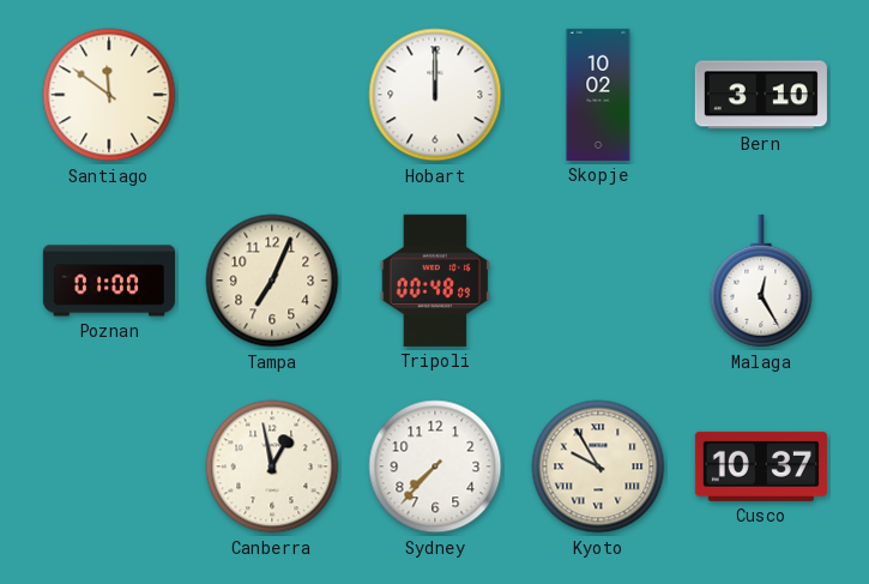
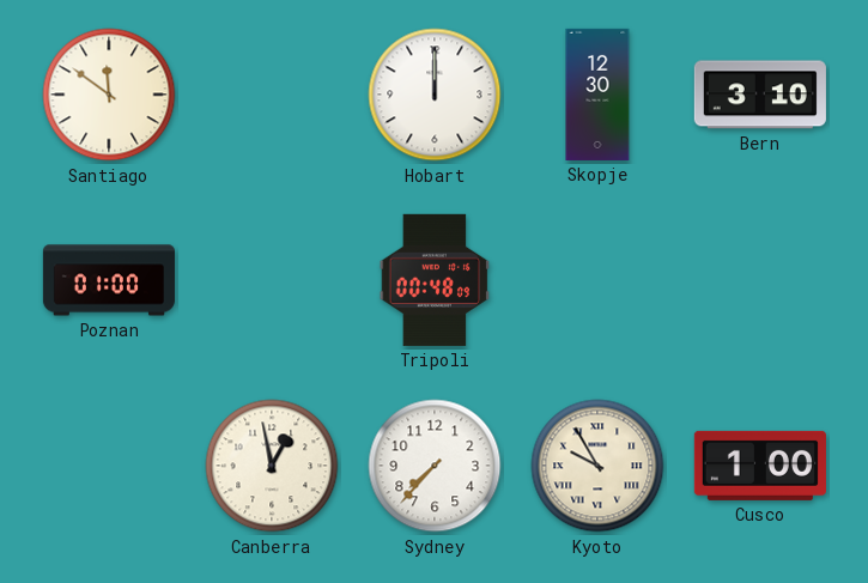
Skopje: 10:02 -> 12:30 (597, 95)
Tampa: 7:04 -> none (272, 281)
Malaga: 12:25 -> none (761, 281)
Cusco: 10:37 -> 1:00 (760, 466)
